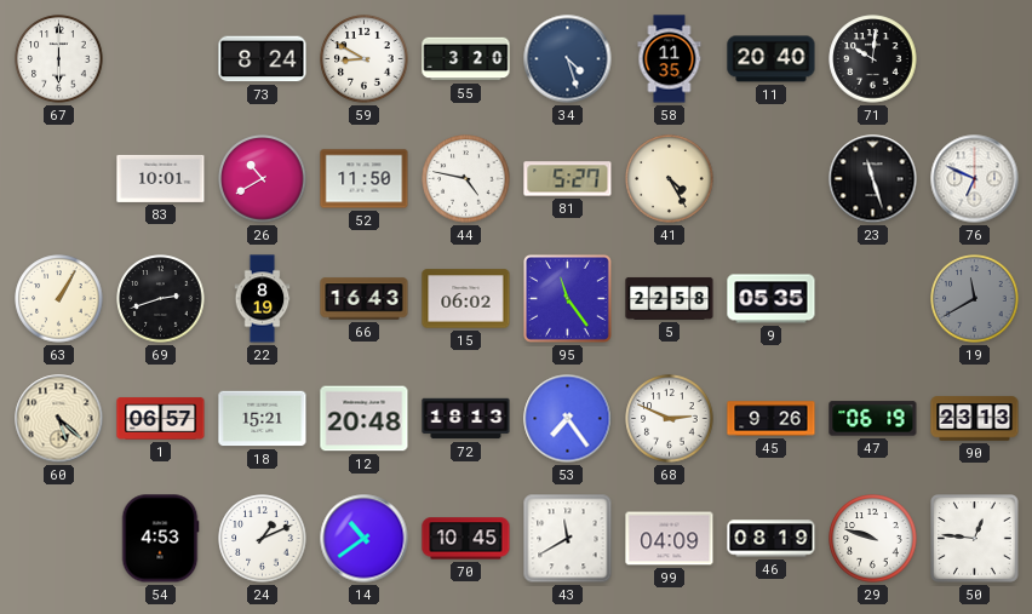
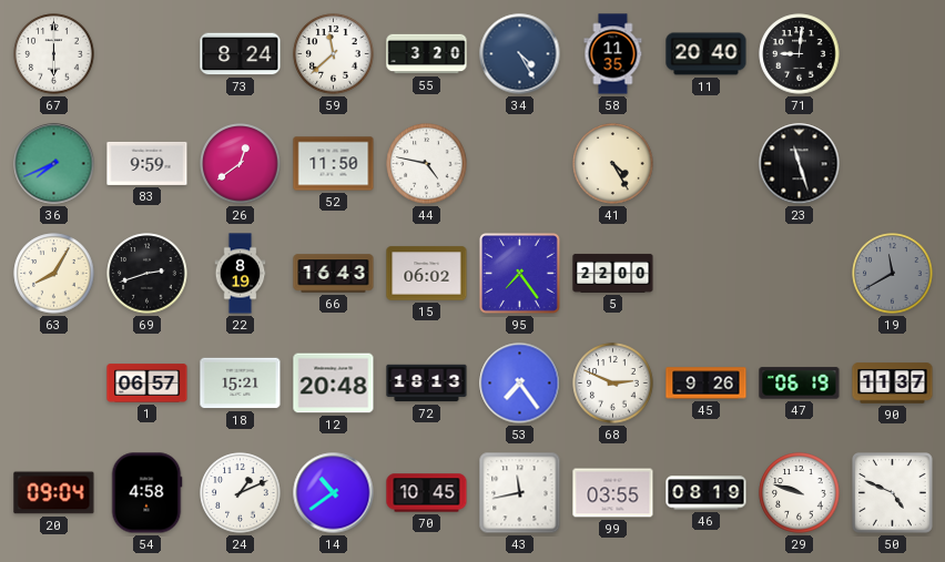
59: 8:50 -> 11:38 (334, 54)
34: 4:27 -> 4:25 (520, 54)
71: 10:01 -> 9:01 (800, 54)
36: none -> 7:41 (54, 164)
83: 10:01 -> 9:59 (148, 163)
26: 10:40 -> 12:39 (241, 164)
81: 5:27 -> none (568, 179)
76: 6:49 -> none (975, 179)
63: 1:05 -> 8:05 (54, 274)
95: 11:24 -> 7:24 (519, 273)
5: 22:58 -> 22:00 (613, 273)
9: 05:35 -> none (772, 299)
60: 5:22 -> none (59, 419)
90: 23:13 -> 11:37 (893, 384)
20: none -> 09:04 (54, 493)
54: 4:53 -> 4:58 (146, 493)
43: 11:40 -> 11:43 (520, 493)
99: 04:09 -> 03:55 (613, 493)
50: 12:46 -> 4:49 (893, 493)
